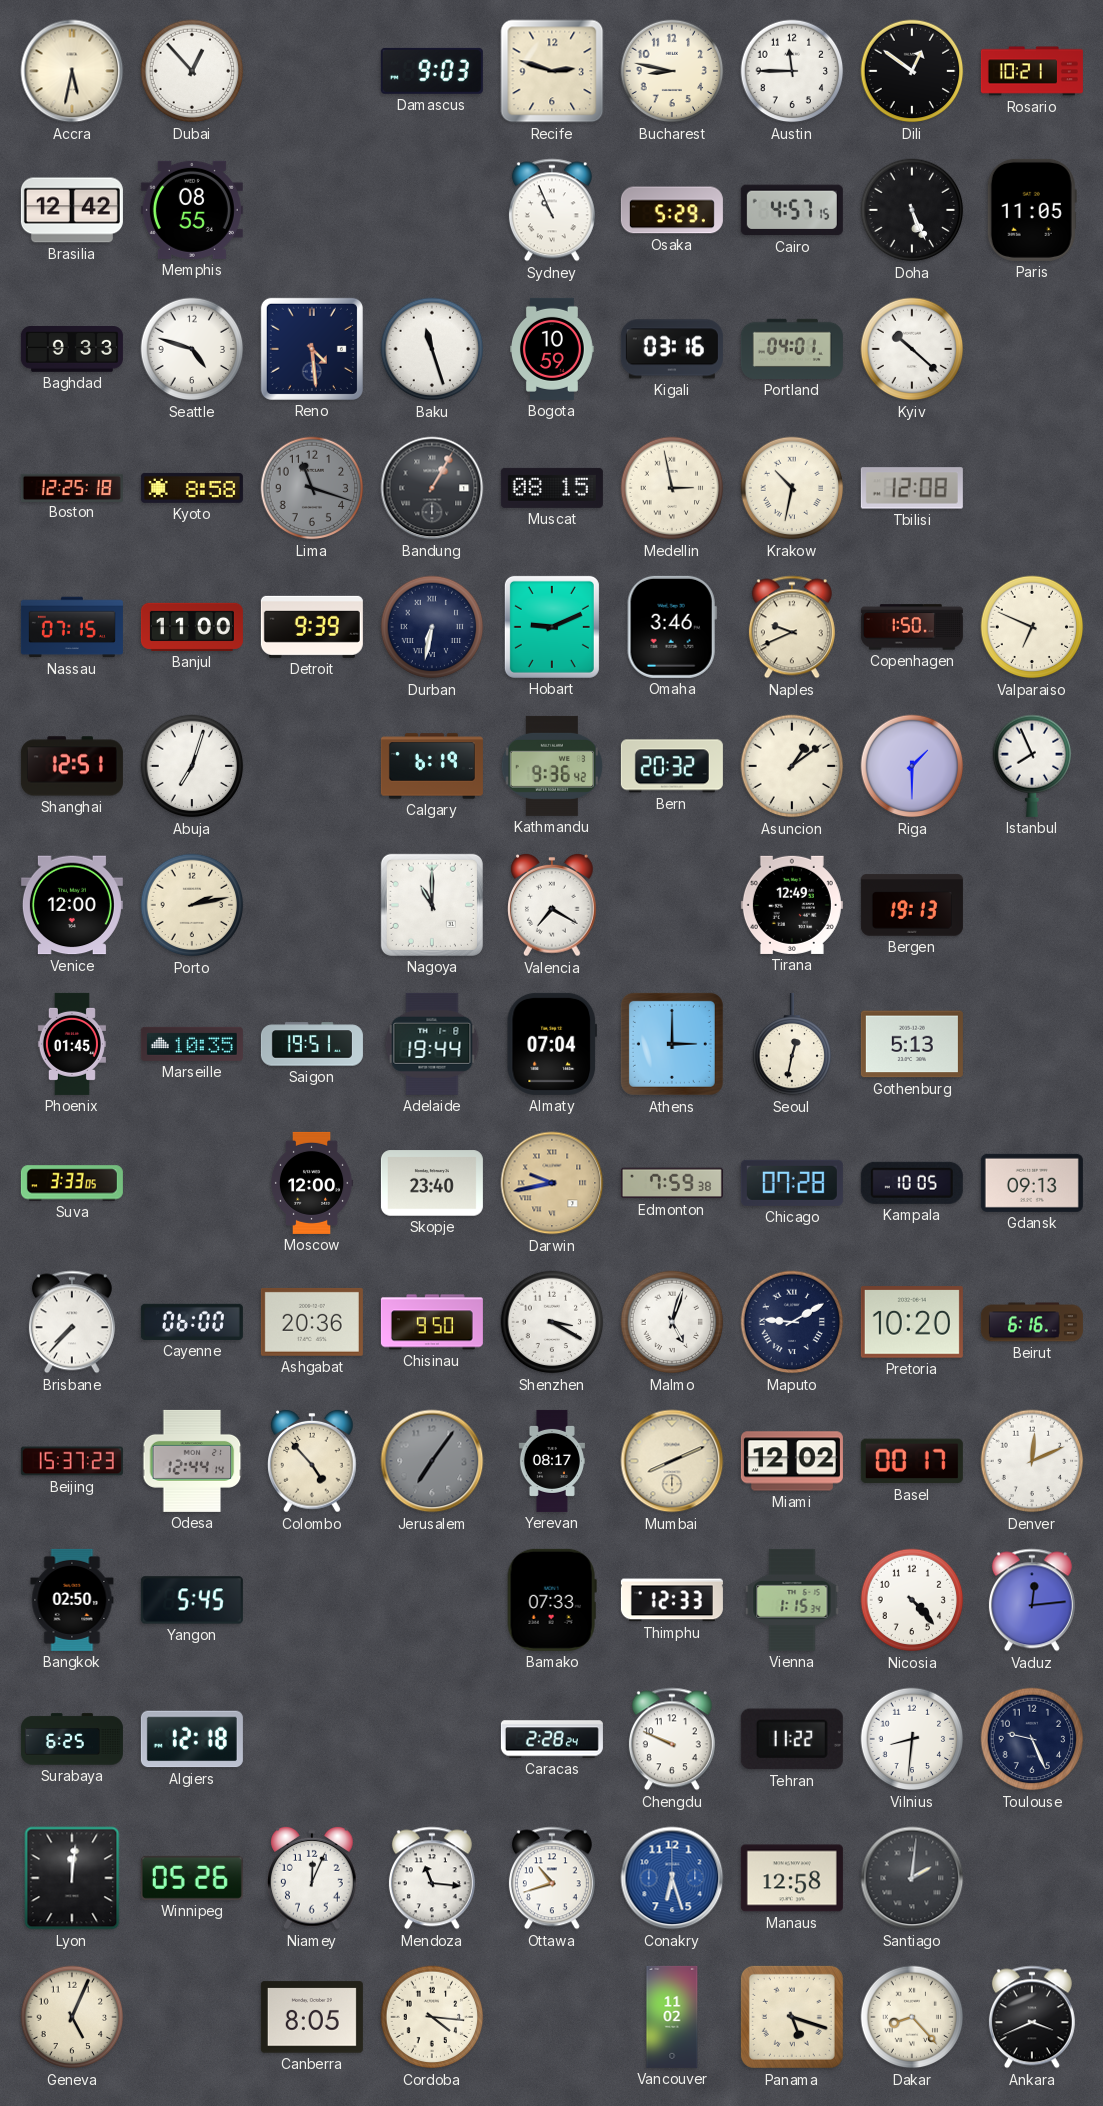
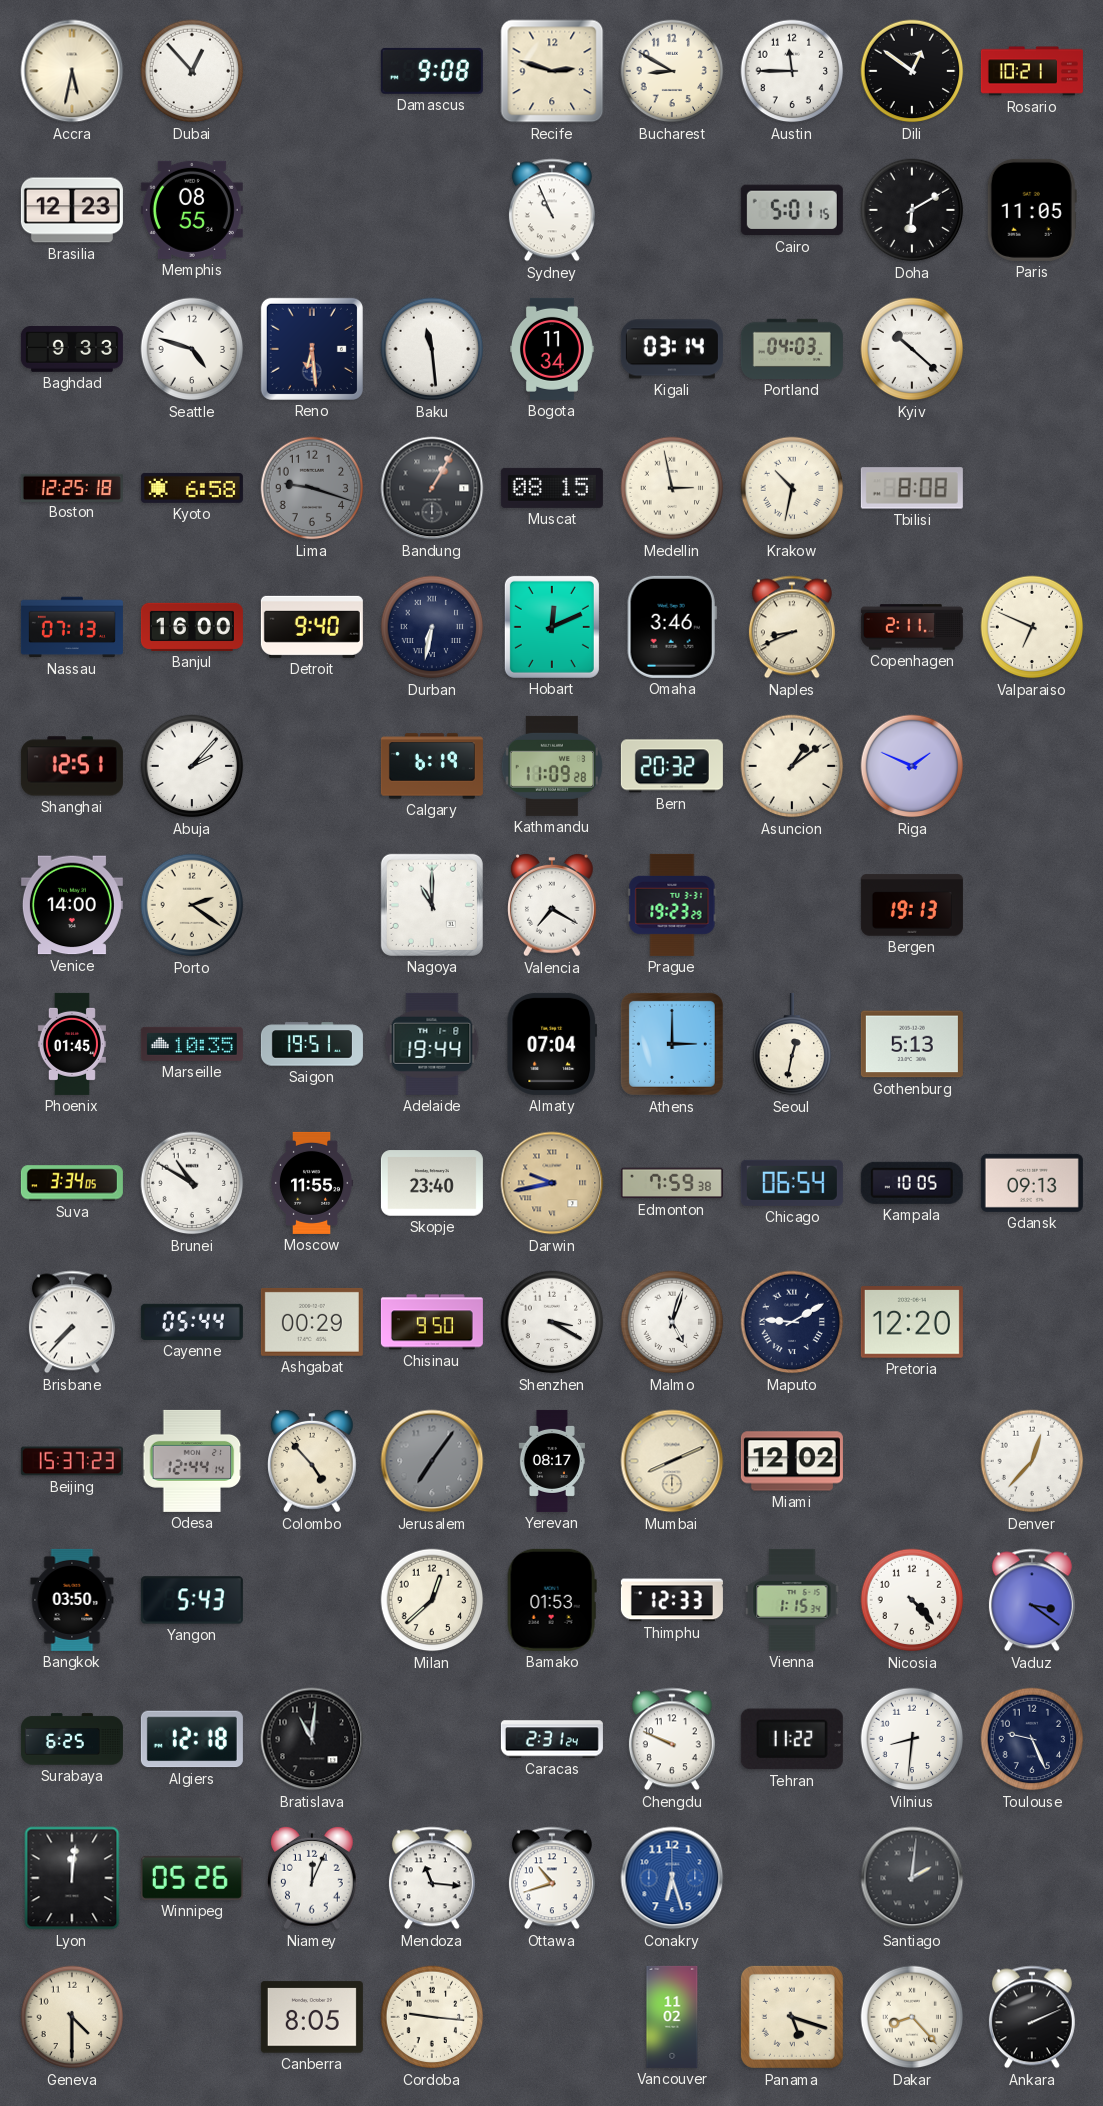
Damascus: 9:03 -> 9:08 (432, 71)
Bucharest: 8:47 -> 8:50 (672, 71)
Brasilia: 12:42 -> 12:23 (72, 210)
Osaka: 5:29 -> none (672, 210)
Cairo: 4:57 -> 5:01 (792, 210)
Doha: 5:26 -> 6:10 (912, 210)
Reno: 4:29 -> 6:29 (312, 349)
Baku: 11:27 -> 11:29 (432, 349)
Bogota: 10:59 -> 11:34 (553, 349)
Kigali: 03:16 -> 03:14 (672, 349)
Portland: 04:01 -> 04:03 (792, 349)
Kyoto: 8:58 -> 6:58 (192, 488)
Lima: 11:18 -> 9:18 (312, 488)
Tbilisi: 12:08 -> 8:08 (912, 488)
Nassau: 07:15 -> 07:13 (72, 627)
Banjul: 11:00 -> 16:00 (192, 627)
Detroit: 9:39 -> 9:40 (312, 627)
Hobart: 9:11 -> 12:11 (552, 627)
Naples: 9:41 -> 8:41 (792, 627)
Copenhagen: 1:50 -> 2:11 (912, 627)
Abuja: 7:03 -> 2:07 (192, 766)
Kathmandu: 9:36 -> 11:09 (552, 766)
Riga: 1:30 -> 1:49 (912, 766)
Istanbul: 7:56 -> none (1032, 766)
Venice: 12:00 -> 14:00 (72, 905)
Porto: 2:13 -> 2:21 (192, 905)
Prague: none -> 19:23 (672, 905)
Tirana: 12:49 -> none (792, 905)
Suva: 3:33 -> 3:34 (72, 1183)
Brunei: none -> 10:50 (192, 1183)
Moscow: 12:00 -> 11:55 (312, 1183)
Chicago: 07:28 -> 06:54 (792, 1183)
Cayenne: 06:00 -> 05:44 (192, 1322)
Ashgabat: 20:36 -> 00:29 (312, 1322)
Pretoria: 10:20 -> 12:20 (912, 1322)
Beirut: 6:16 -> none (1032, 1322)
Basel: 00:17 -> none (912, 1461)
Denver: 12:11 -> 12:37 (1032, 1461)
Bangkok: 02:50 -> 03:50 (72, 1600)
Yangon: 5:45 -> 5:43 (192, 1600)
Milan: none -> 12:38 (432, 1600)
Bamako: 07:33 -> 01:53 (552, 1600)
Vaduz: 12:14 -> 3:21 (1032, 1600)
Bratislava: none -> 11:01 (312, 1739)
Caracas: 2:28 -> 2:31 (552, 1739)
Manaus: 12:58 -> none (792, 1878)
Geneva: 5:04 -> 4:30 (72, 2017)
Cordoba: 4:16 -> 9:16 (432, 2017)
Ankara: 3:41 -> 2:11 (1032, 2017)
